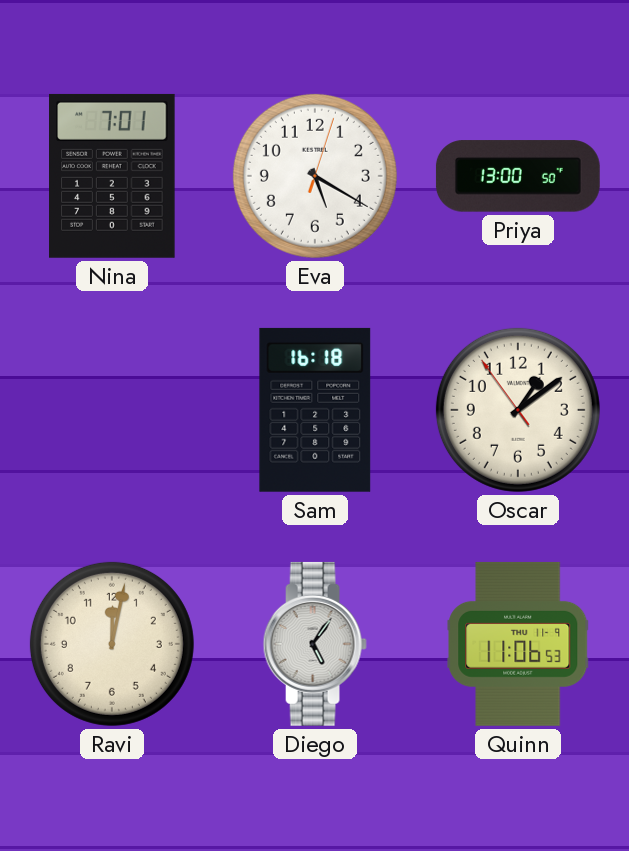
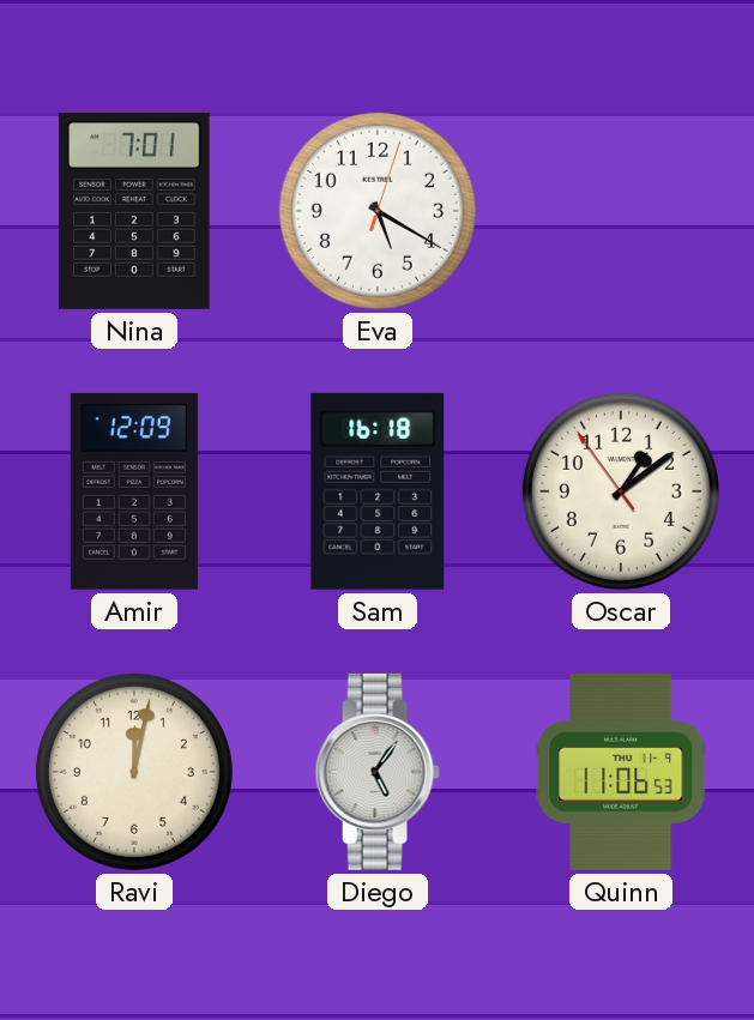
Priya: 13:00 -> none (518, 176)
Amir: none -> 12:09 (134, 491)
